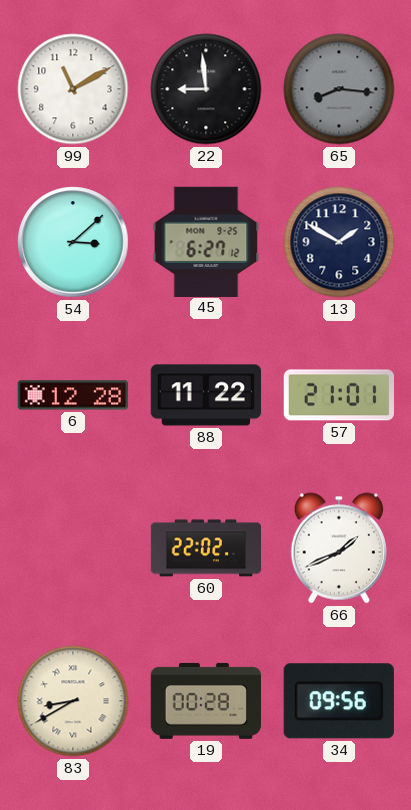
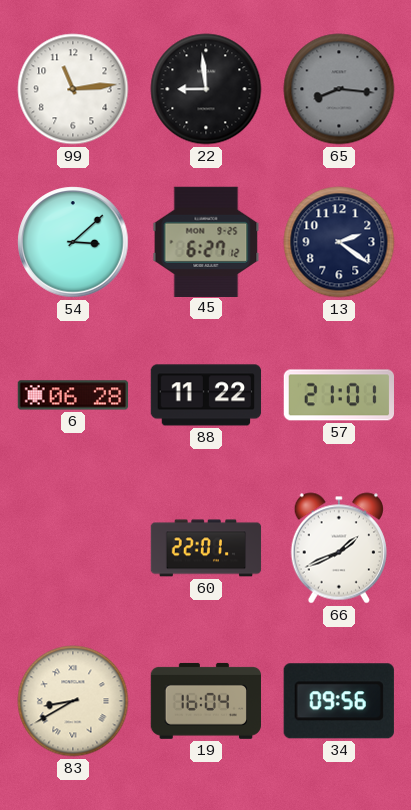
99: 11:10 -> 11:14 (73, 89)
13: 1:50 -> 2:21 (339, 242)
6: 12:28 -> 06:28 (73, 395)
60: 22:02 -> 22:01 (206, 548)
19: 00:28 -> 16:04 (205, 701)
